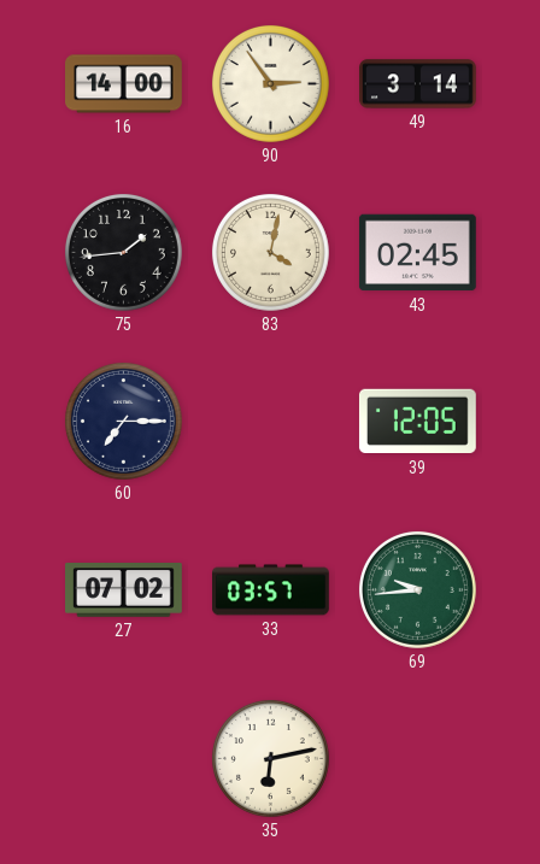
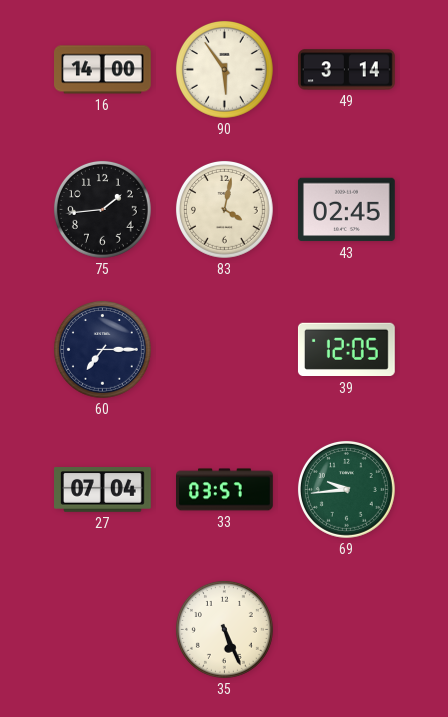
90: 2:54 -> 5:54 (224, 69)
27: 07:02 -> 07:04 (103, 490)
35: 6:13 -> 5:26 (224, 629)
